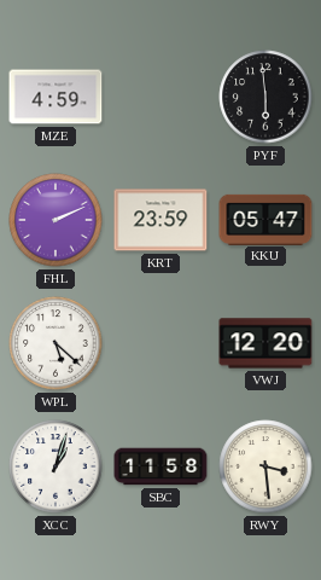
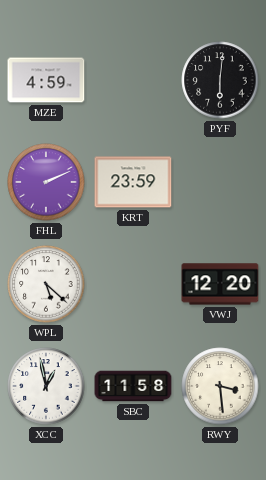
PYF: 5:59 -> 6:01 (220, 80)
KKU: 05:47 -> none (265, 219)
XCC: 1:03 -> 12:58 (46, 386)
